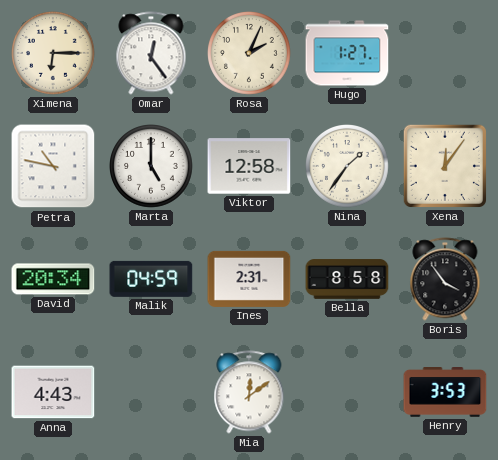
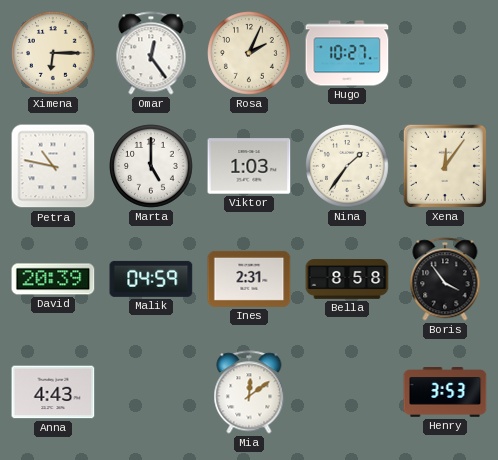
Hugo: 1:27 -> 10:27 (347, 53)
Viktor: 12:58 -> 1:03 (249, 166)
David: 20:34 -> 20:39 (53, 279)
